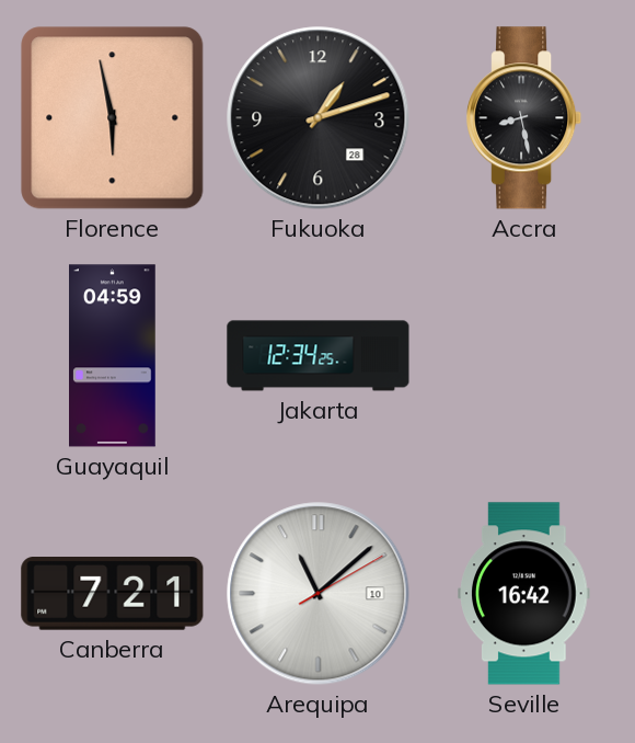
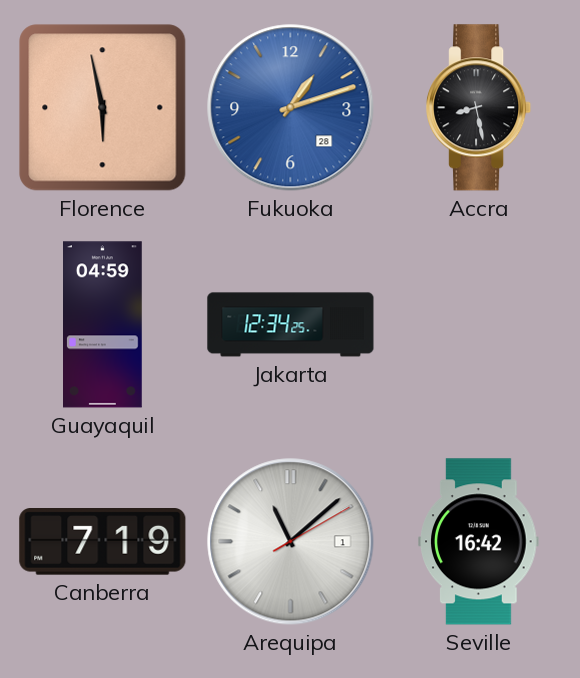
Fukuoka dial: black -> blue (291, 108)
Canberra: 7:21 -> 7:19 (103, 542)
Arequipa date: 10 -> 1 (291, 542)
